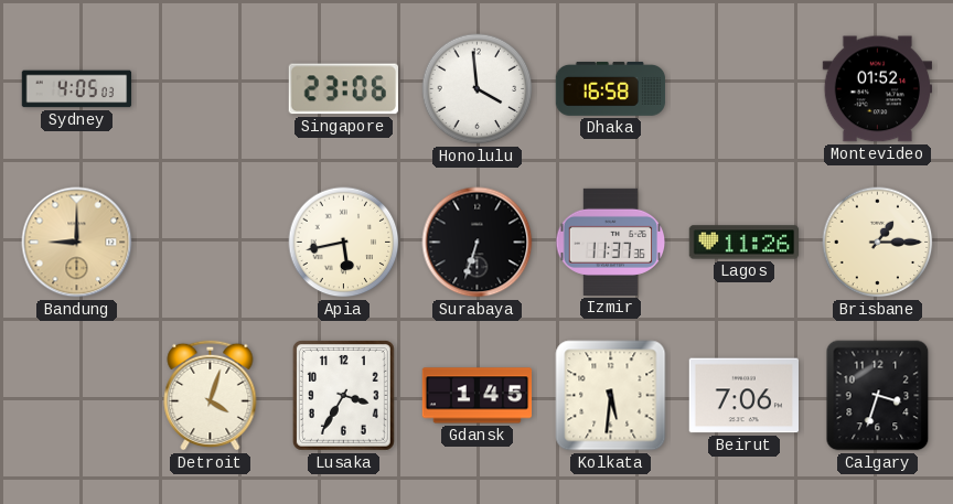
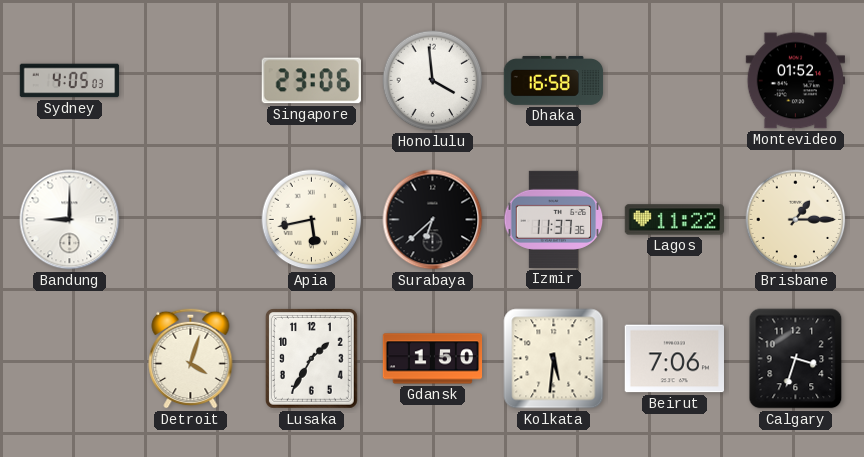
Bandung dial: champagne -> white (70, 220)
Surabaya: 6:33 -> 6:38 (433, 220)
Lagos: 11:26 -> 11:22 (675, 220)
Lusaka: 3:35 -> 1:35 (312, 359)
Gdansk: 1:45 -> 1:50 (433, 359)
